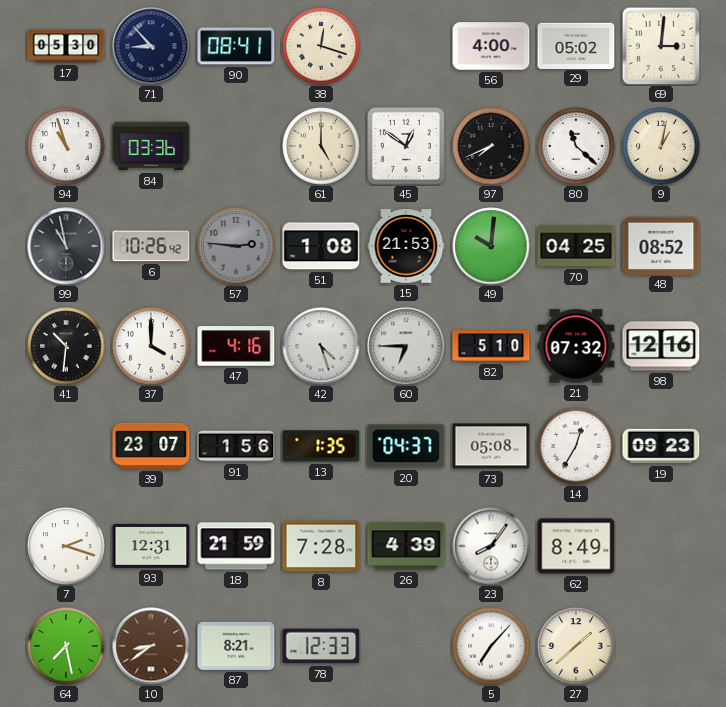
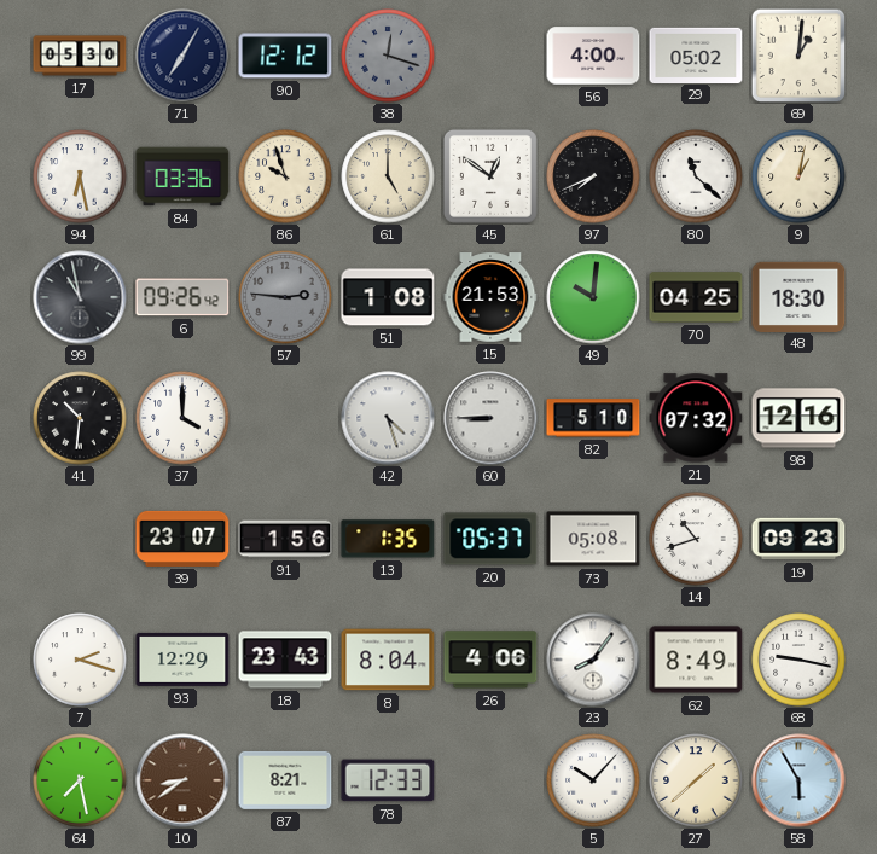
71: 8:53 -> 7:05 (182, 56)
90: 08:41 -> 12:12 (285, 56)
38 dial: cream -> grey (388, 56)
69: 3:01 -> 1:01 (798, 56)
94: 10:57 -> 6:28 (80, 176)
86: none -> 9:57 (285, 176)
6: 10:26 -> 09:26 (182, 297)
48: 08:52 -> 18:30 (798, 296)
47: 4:16 -> none (236, 346)
60: 6:45 -> 8:45 (490, 418)
20: 04:37 -> 05:37 (490, 539)
14: 12:35 -> 10:42 (696, 539)
93: 12:31 -> 12:29 (182, 660)
18: 21:59 -> 23:43 (285, 660)
8: 7:28 -> 8:04 (388, 660)
26: 4:39 -> 4:06 (490, 660)
68: none -> 9:17 (798, 660)
5: 7:07 -> 10:07 (593, 780)
58: none -> 5:55 (798, 780)
